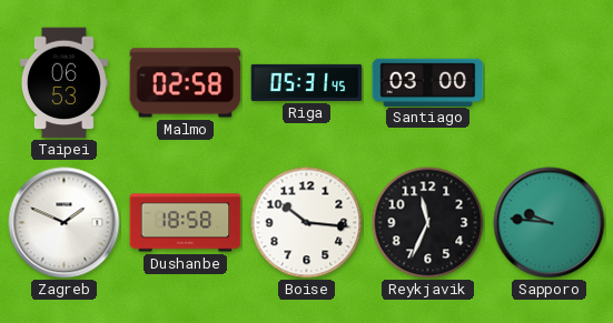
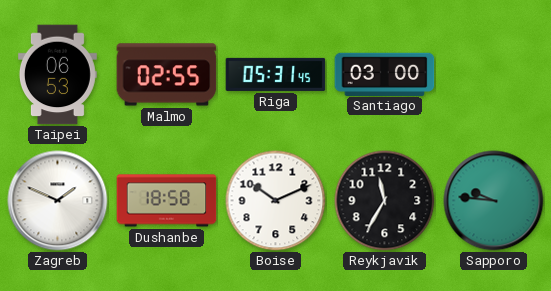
Malmo: 02:58 -> 02:55 (167, 75)
Boise: 10:16 -> 10:11 (276, 201)
Reykjavik: 11:34 -> 11:35 (385, 201)
